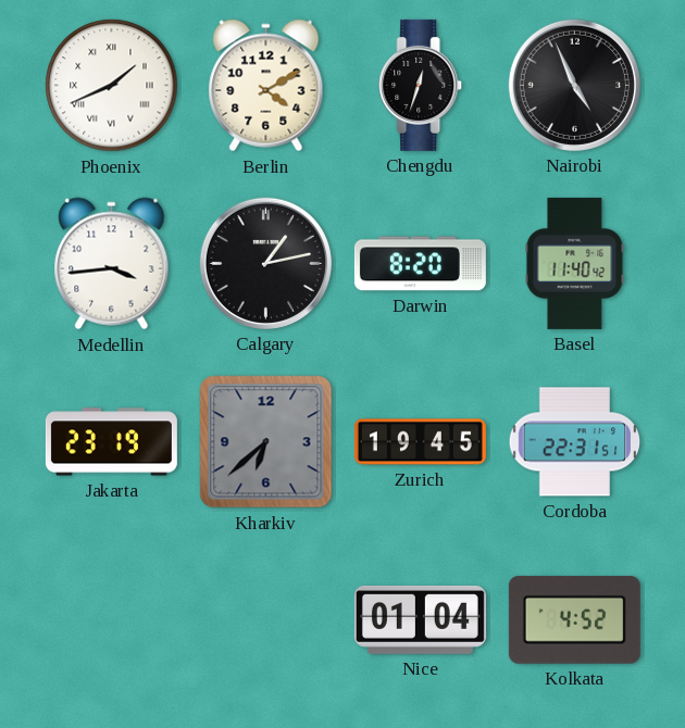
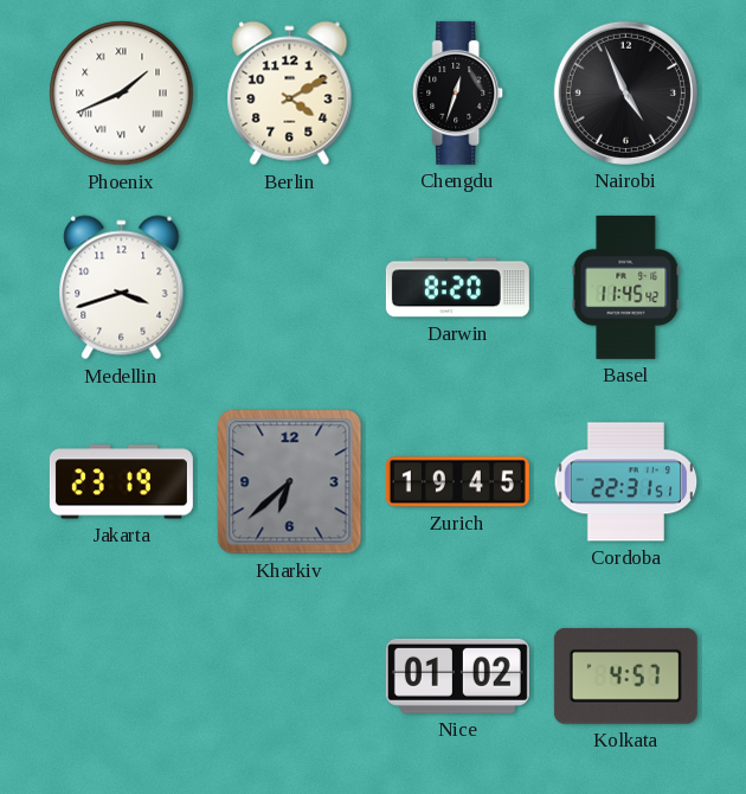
Medellin: 3:44 -> 3:42 (122, 288)
Calgary: 1:13 -> none (265, 263)
Basel: 11:40 -> 11:45 (626, 287)
Nice: 01:04 -> 01:02 (457, 675)
Kolkata: 4:52 -> 4:57 (625, 675)
